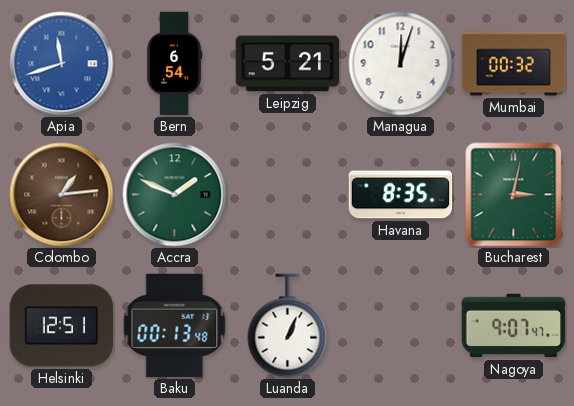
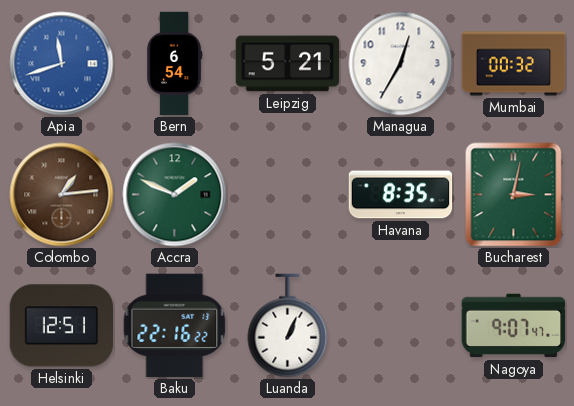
Managua: 12:03 -> 12:35 (401, 64)
Baku: 00:13 -> 22:16 (175, 326)
